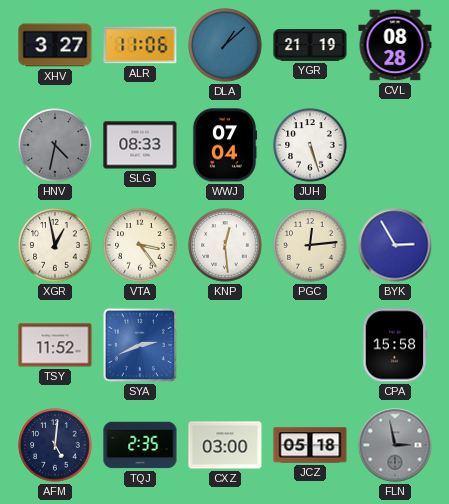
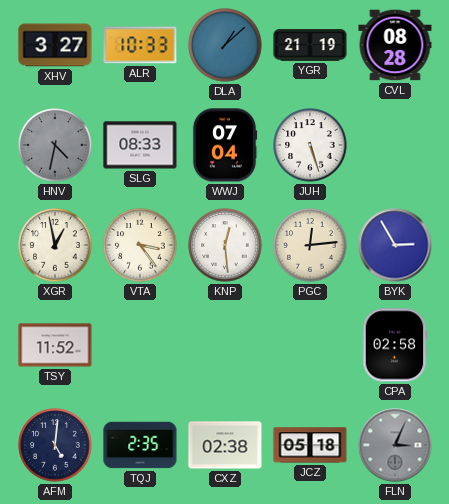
ALR: 11:06 -> 10:33 (140, 45)
SYA: 2:41 -> none (140, 345)
CPA: 15:58 -> 02:58 (395, 345)
CXZ: 03:00 -> 02:38 (225, 445)
FLN: 2:58 -> 3:04 (395, 445)
